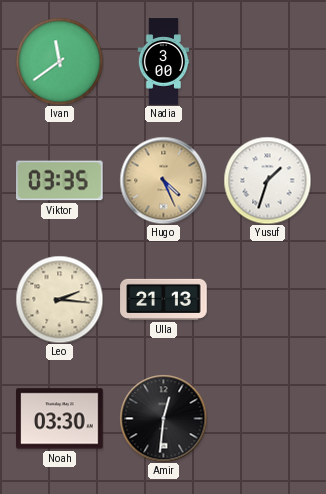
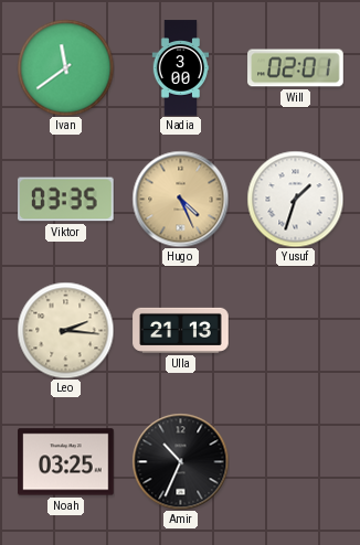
Will: none -> 02:01 (296, 68)
Noah: 03:30 -> 03:25 (66, 462)
Amir: 12:31 -> 10:34 (180, 461)
